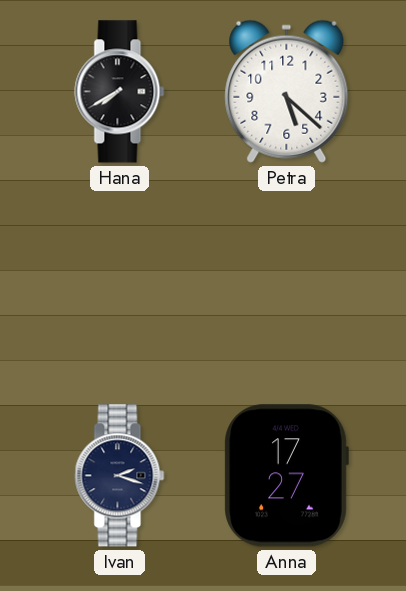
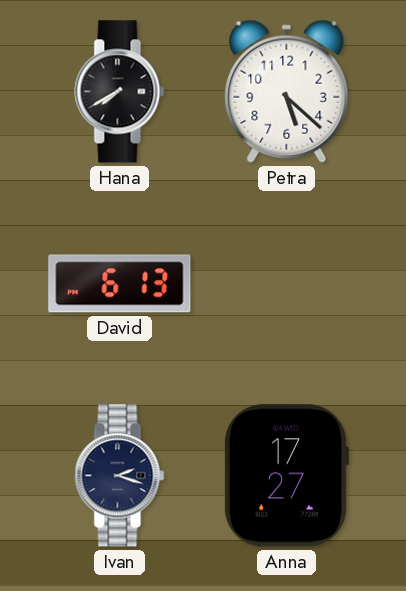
David: none -> 6:13 (120, 284)
